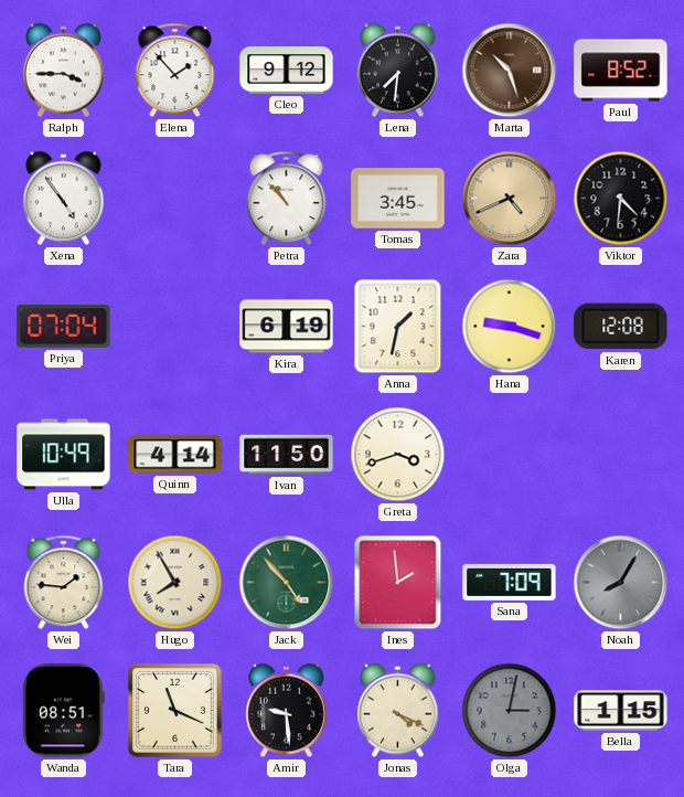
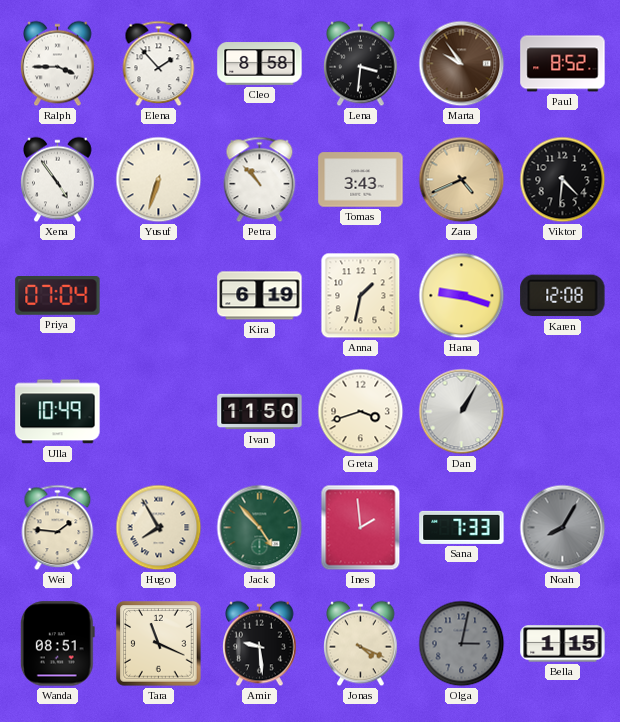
Cleo: 9:12 -> 8:58 (260, 64)
Lena: 7:31 -> 3:31 (361, 64)
Marta: 10:27 -> 9:54 (462, 64)
Yusuf: none -> 6:33 (159, 180)
Tomas: 3:45 -> 3:43 (361, 180)
Quinn: 4:14 -> none (175, 455)
Dan: none -> 1:05 (462, 412)
Sana: 7:09 -> 7:33 (462, 527)
